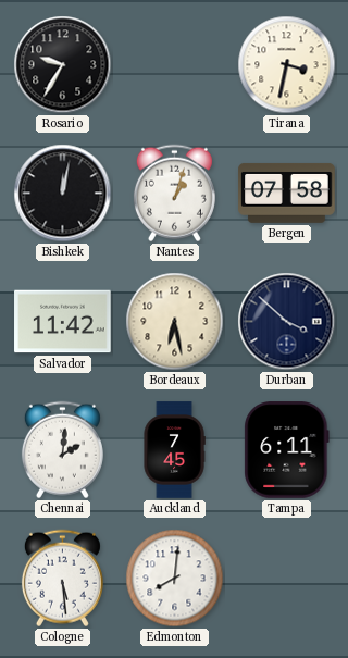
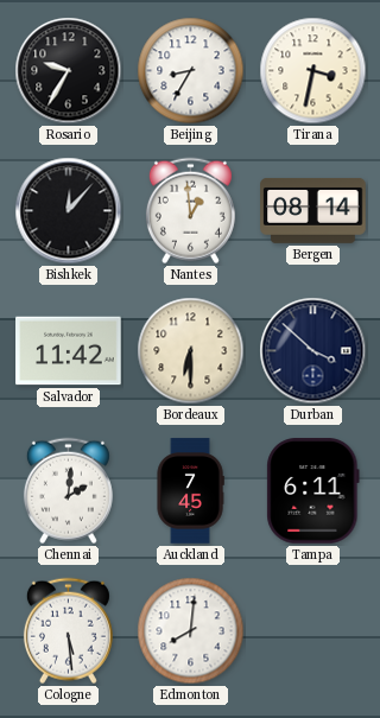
Beijing: none -> 8:35 (191, 71)
Bishkek: 12:02 -> 12:07 (69, 211)
Nantes: 1:03 -> 12:59 (190, 211)
Bergen: 07:58 -> 08:14 (313, 210)
Bordeaux: 6:28 -> 6:30 (191, 351)
